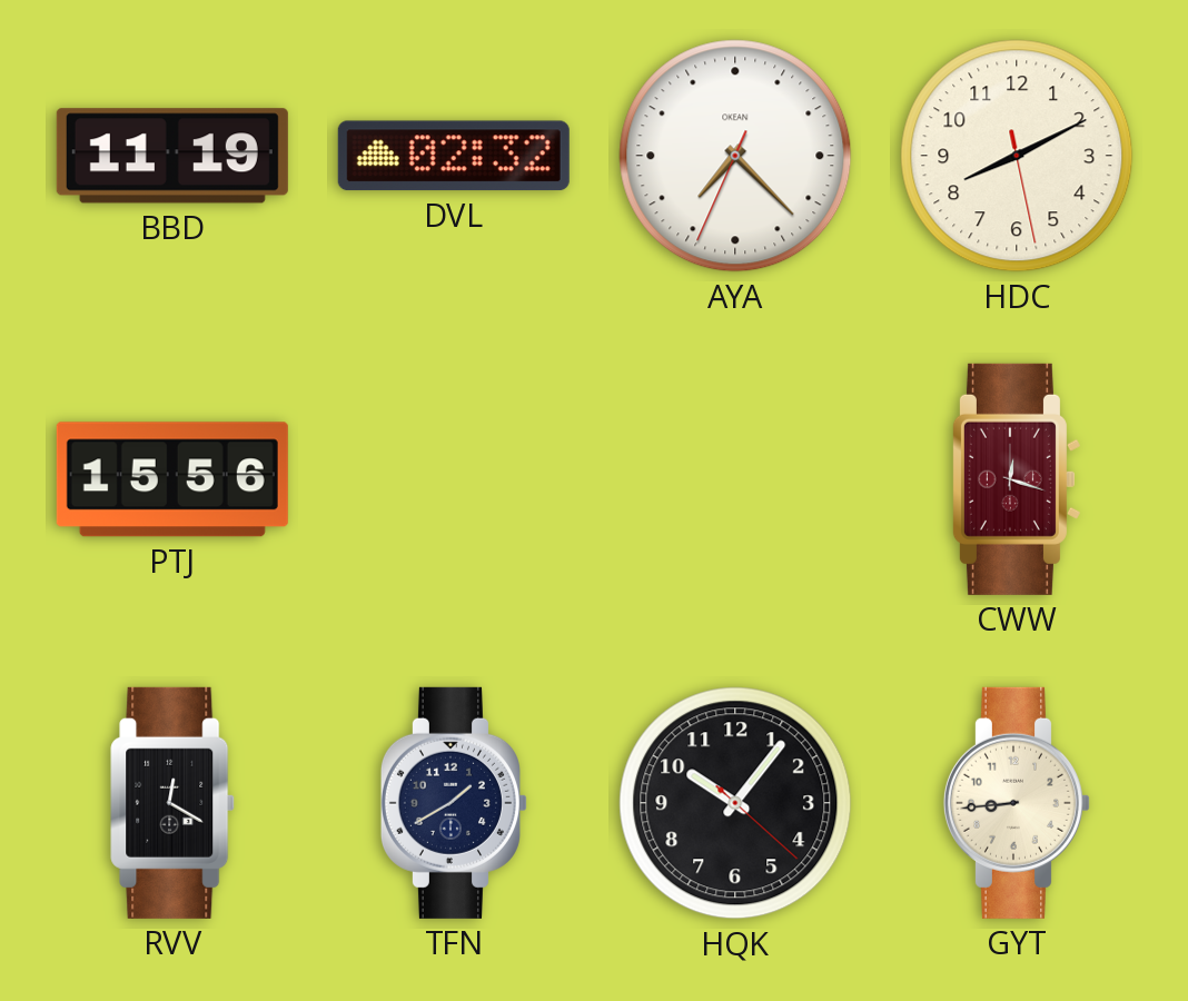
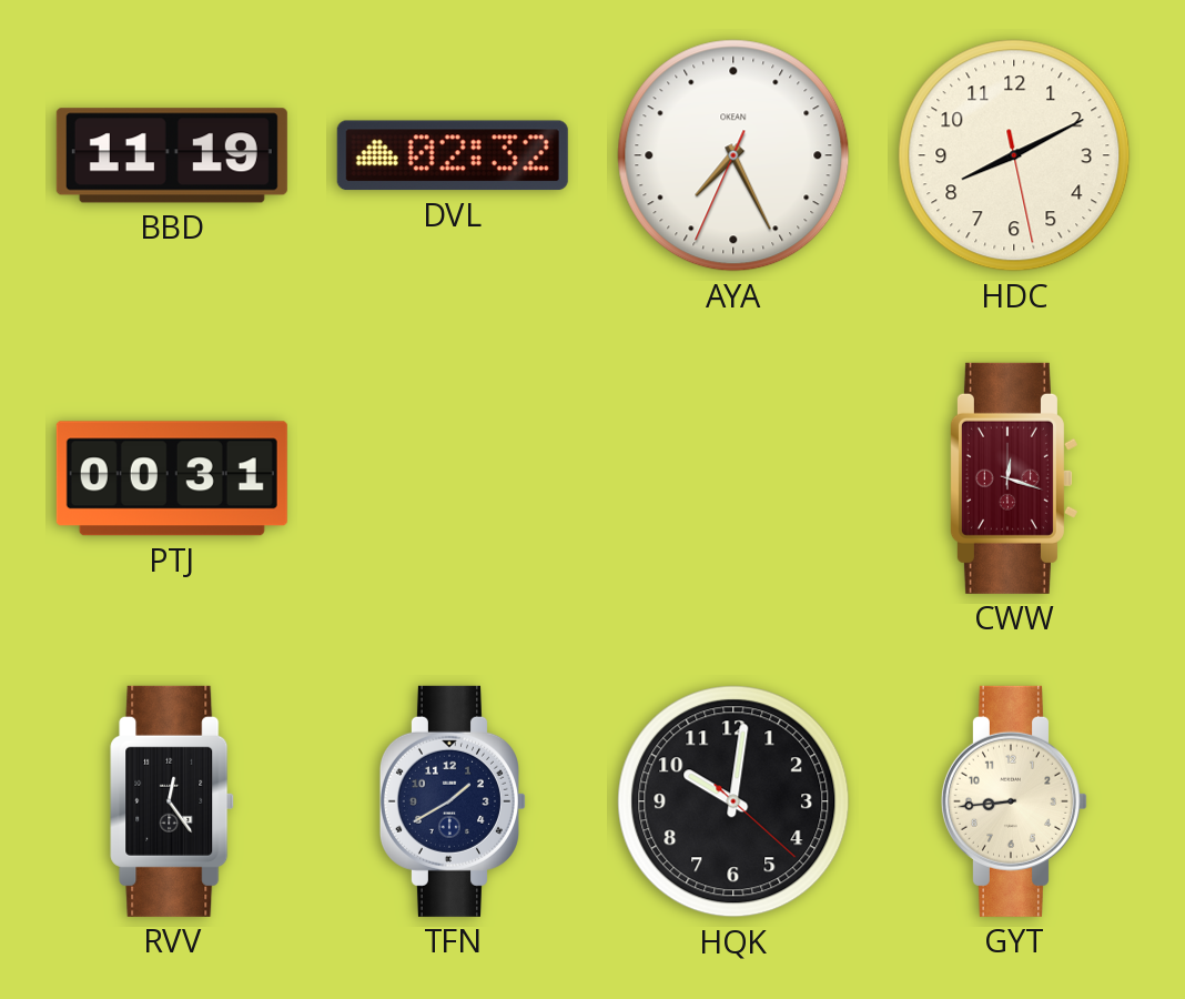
AYA: 7:22 -> 7:25 (733, 155)
PTJ: 15:56 -> 00:31 (172, 478)
RVV: 12:20 -> 12:24 (173, 801)
HQK: 10:06 -> 10:01 (733, 801)
